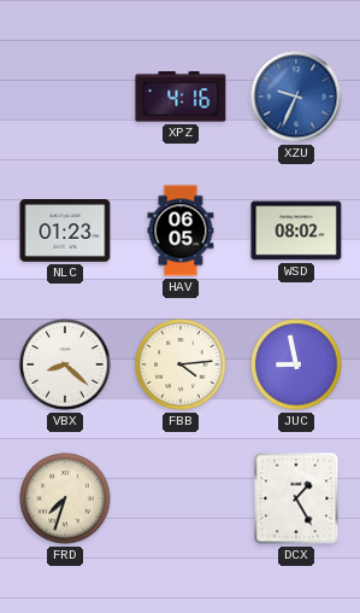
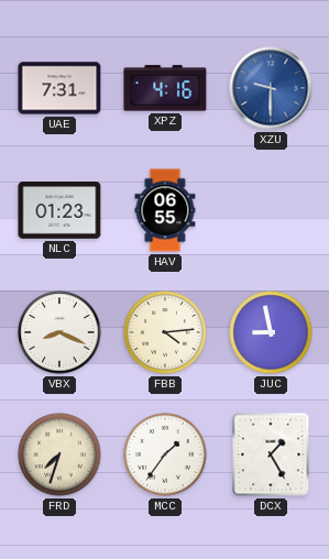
UAE: none -> 7:31 (59, 88)
XZU: 9:34 -> 9:30 (271, 88)
HAV: 06:05 -> 06:55 (165, 210)
WSD: 08:02 -> none (296, 230)
VBX: 8:22 -> 8:19 (59, 332)
MCC: none -> 1:36 (165, 454)
